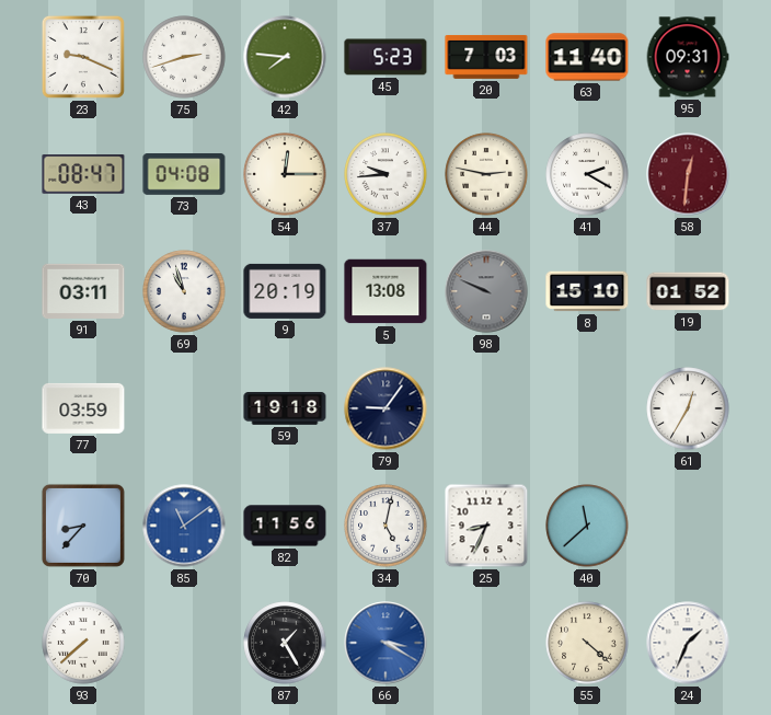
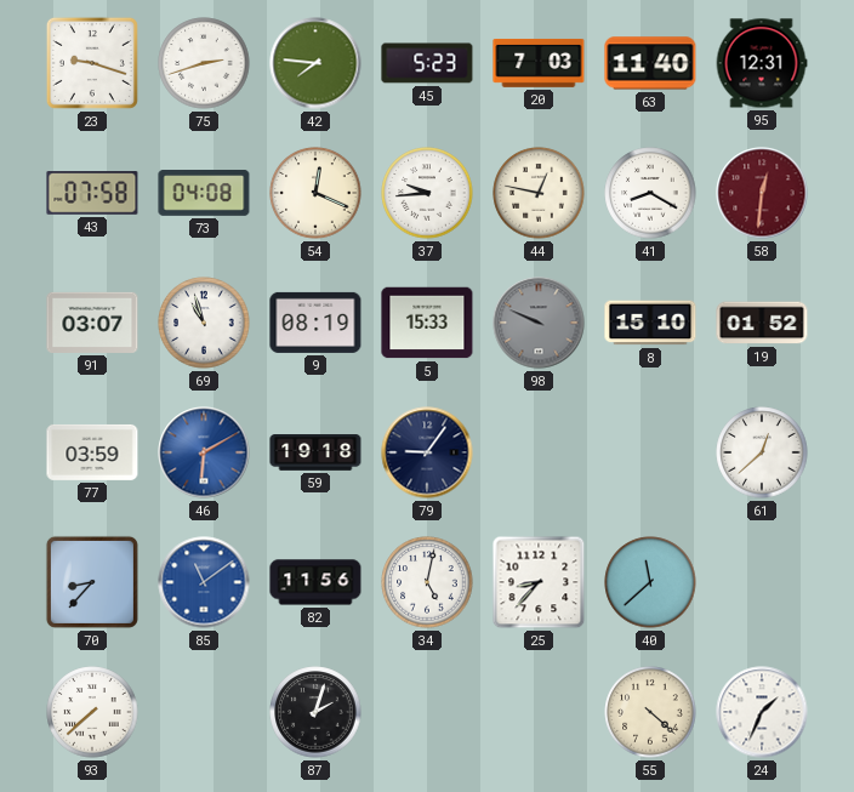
23: 9:19 -> 9:18 (92, 63)
95: 09:31 -> 12:31 (762, 63)
43: 08:47 -> 07:58 (92, 193)
54: 12:15 -> 12:19 (315, 193)
44: 2:47 -> 12:47 (539, 193)
41: 2:20 -> 8:20 (650, 193)
91: 03:11 -> 03:07 (92, 323)
9: 20:19 -> 08:19 (315, 323)
5: 13:08 -> 15:33 (427, 323)
46: none -> 6:10 (204, 452)
61: 12:35 -> 12:38 (762, 452)
25: 8:34 -> 8:37 (539, 582)
87: 1:25 -> 2:03 (315, 712)
66: 3:20 -> none (385, 643)
